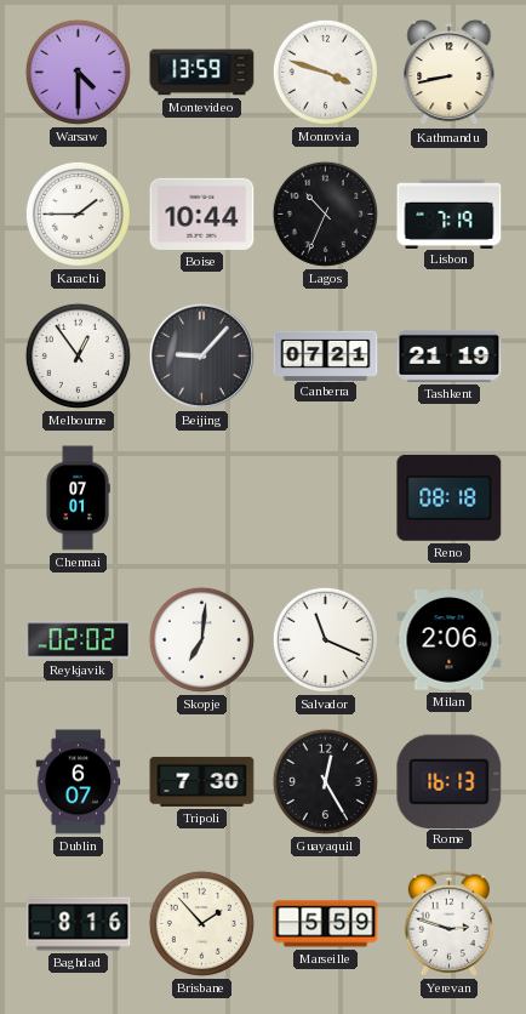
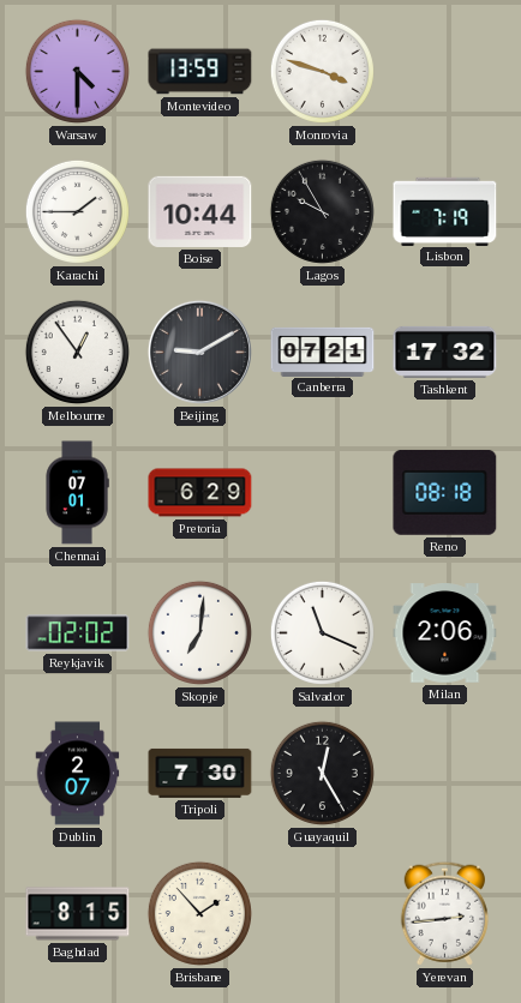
Kathmandu: 8:43 -> none (450, 73)
Lagos: 10:34 -> 9:55 (322, 211)
Beijing: 9:07 -> 9:10 (199, 352)
Tashkent: 21:19 -> 17:32 (445, 352)
Pretoria: none -> 6:29 (200, 493)
Dublin: 6:07 -> 2:07 (78, 774)
Rome: 16:13 -> none (450, 781)
Baghdad: 8:16 -> 8:15 (78, 914)
Marseille: 5:59 -> none (326, 924)
Yerevan: 2:48 -> 2:44 (444, 913)
